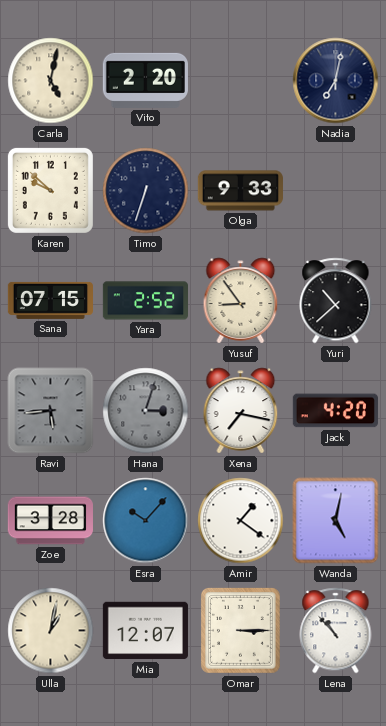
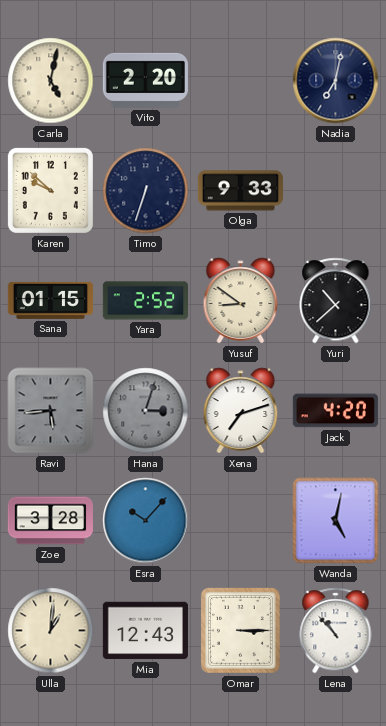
Sana: 07:15 -> 01:15 (50, 300)
Yusuf: 8:54 -> 8:51 (241, 301)
Xena: 7:17 -> 7:12 (241, 411)
Amir: 1:21 -> none (241, 521)
Ulla: 1:02 -> 1:01 (51, 631)
Mia: 12:07 -> 12:43 (145, 631)
